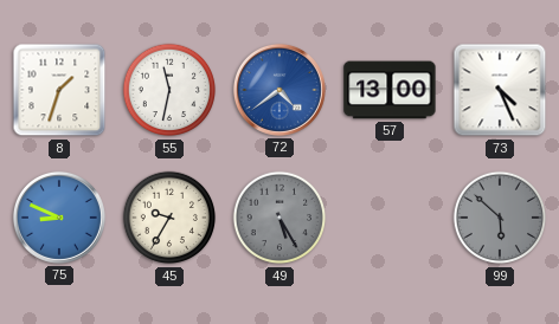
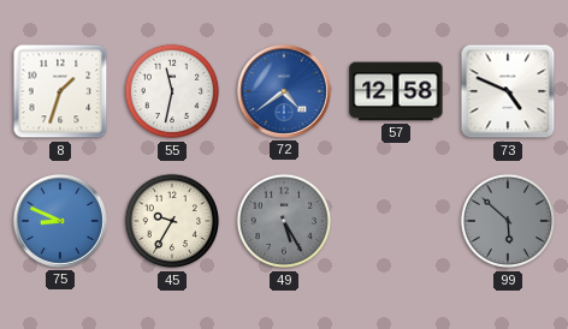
57: 13:00 -> 12:58 (396, 91)
73: 4:26 -> 4:49 (508, 91)
